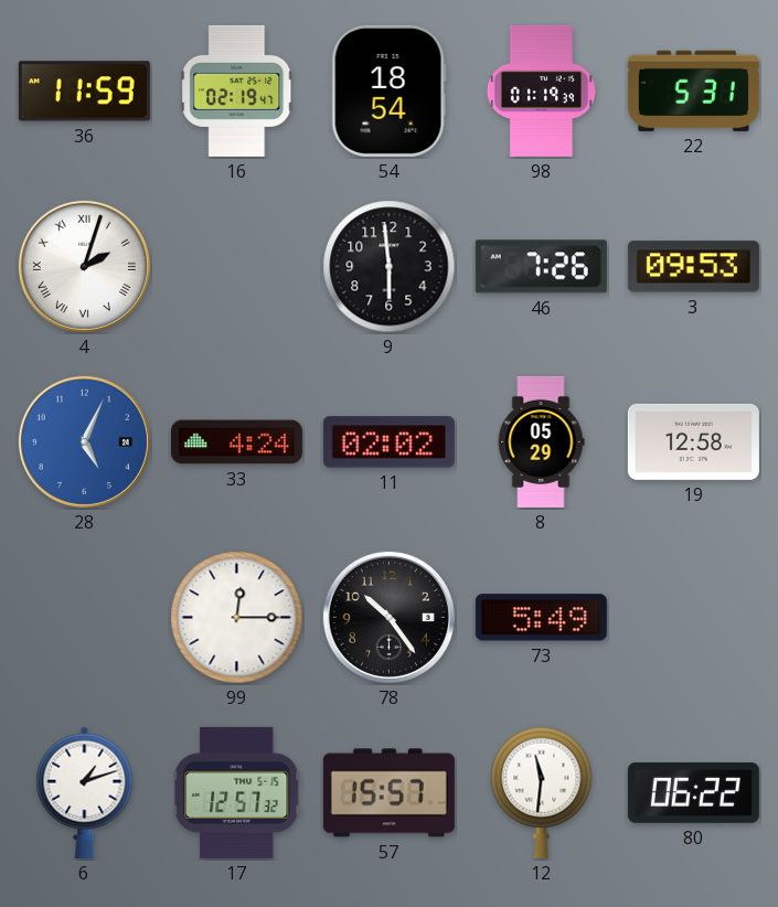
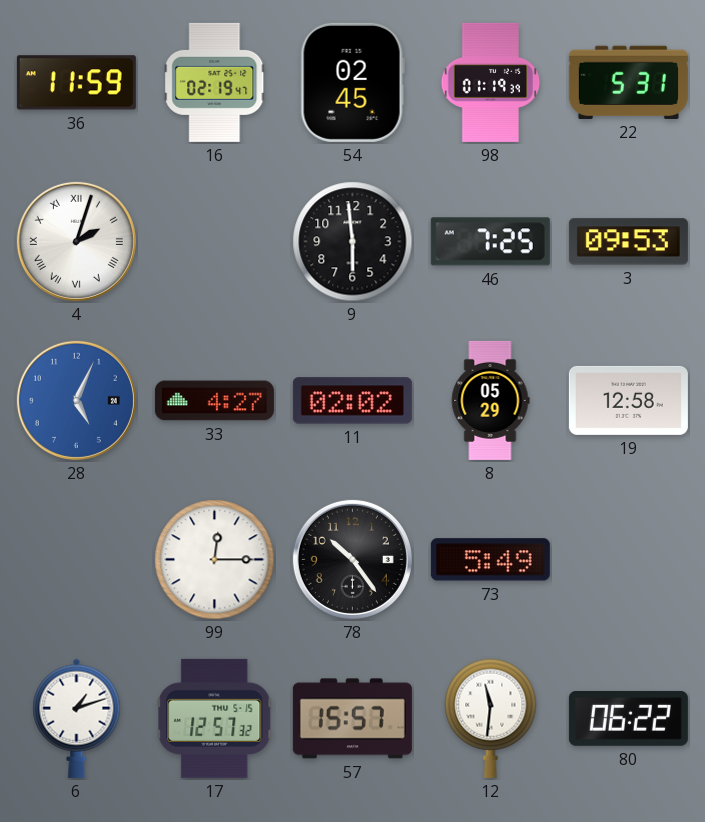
54: 18:54 -> 02:45 (352, 82)
46: 7:26 -> 7:25 (490, 242)
33: 4:24 -> 4:27 (214, 401)
